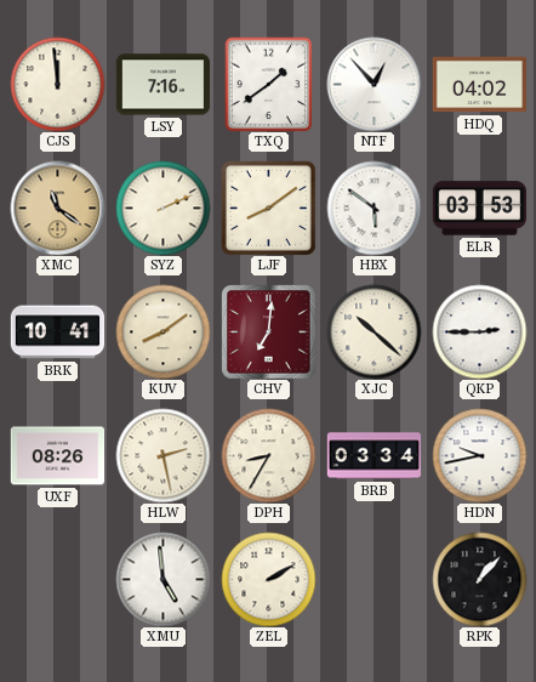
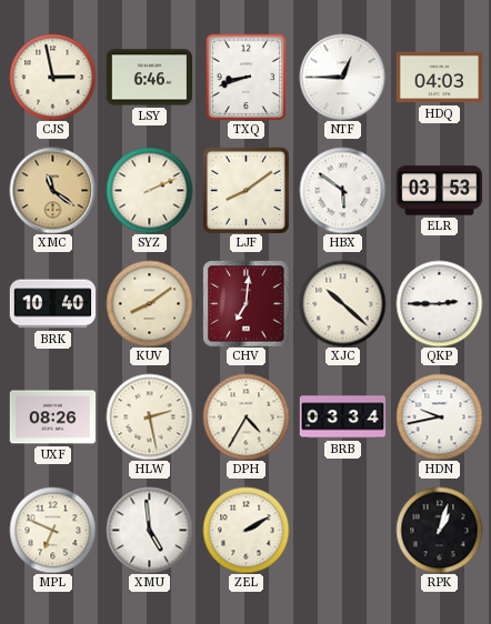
CJS: 11:59 -> 2:58 (52, 77)
LSY: 7:16 -> 6:46 (149, 78)
TXQ: 1:39 -> 8:42 (247, 77)
NTF: 12:53 -> 12:45 (342, 77)
HDQ: 04:02 -> 04:03 (439, 78)
BRK: 10:41 -> 10:40 (52, 304)
DPH: 8:35 -> 4:35 (245, 416)
MPL: none -> 6:49 (52, 530)
RPK: 1:07 -> 1:03 (439, 530)
